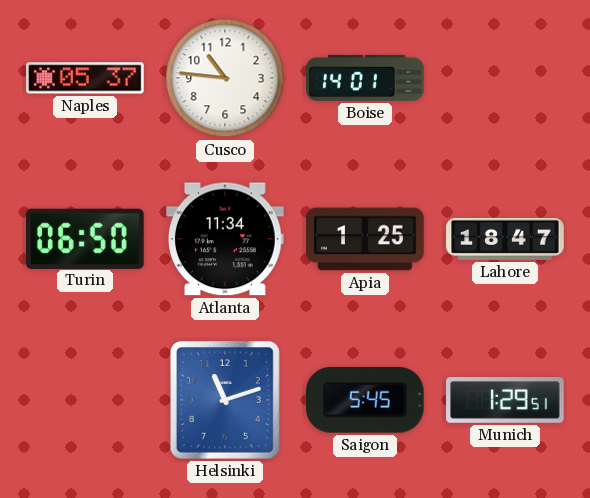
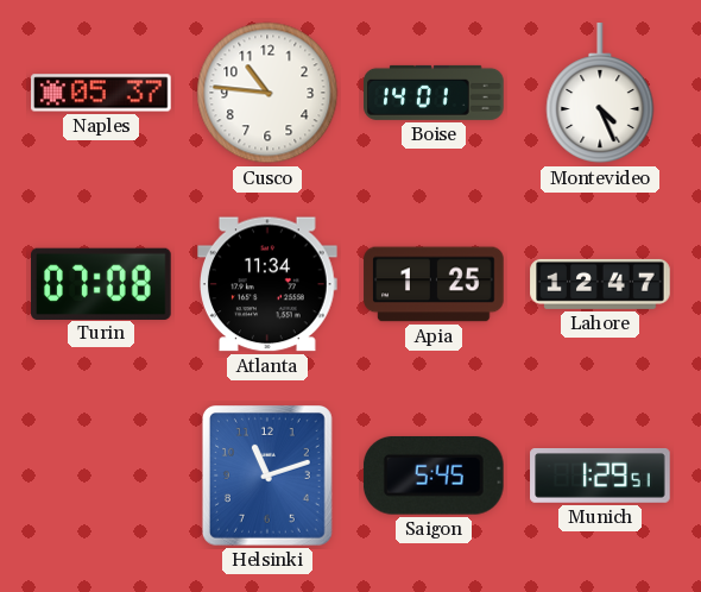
Montevideo: none -> 4:26 (600, 94)
Turin: 06:50 -> 07:08 (102, 283)
Lahore: 18:47 -> 12:47 (600, 284)
